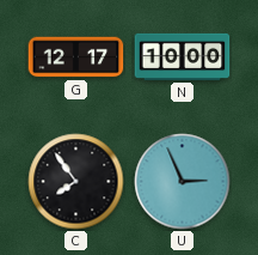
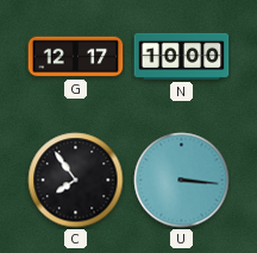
U: 2:56 -> 3:16 (182, 181)
